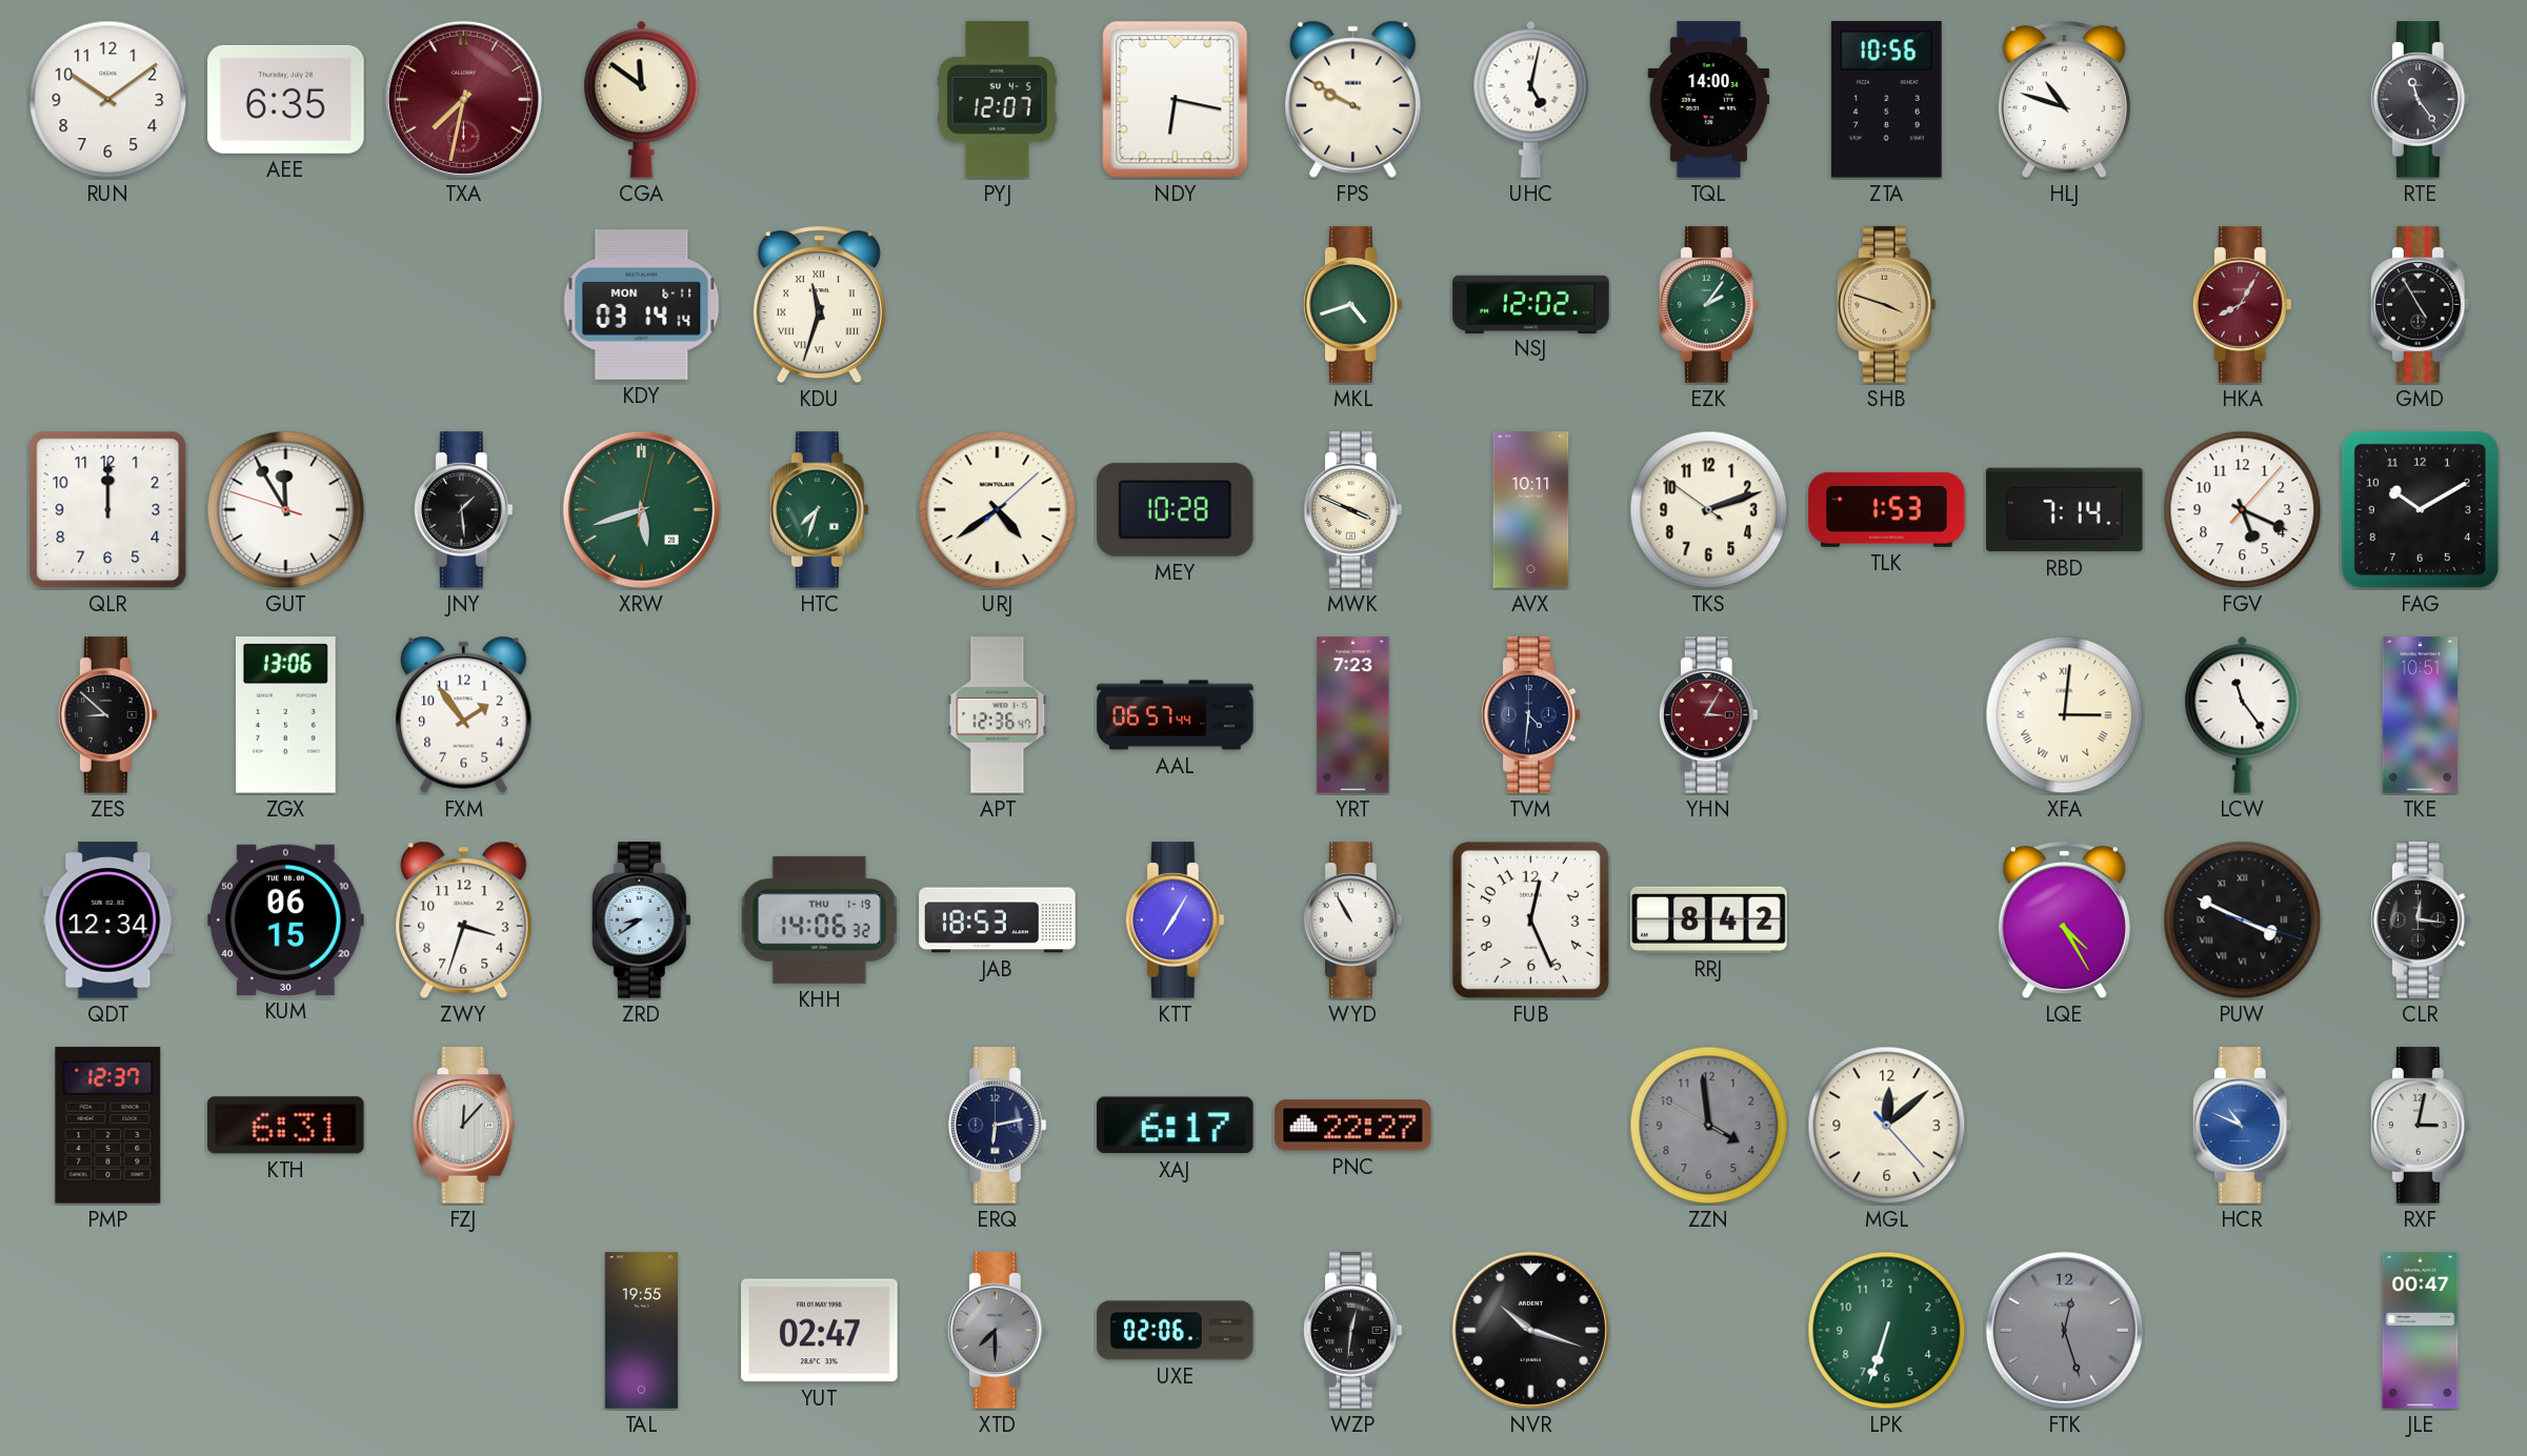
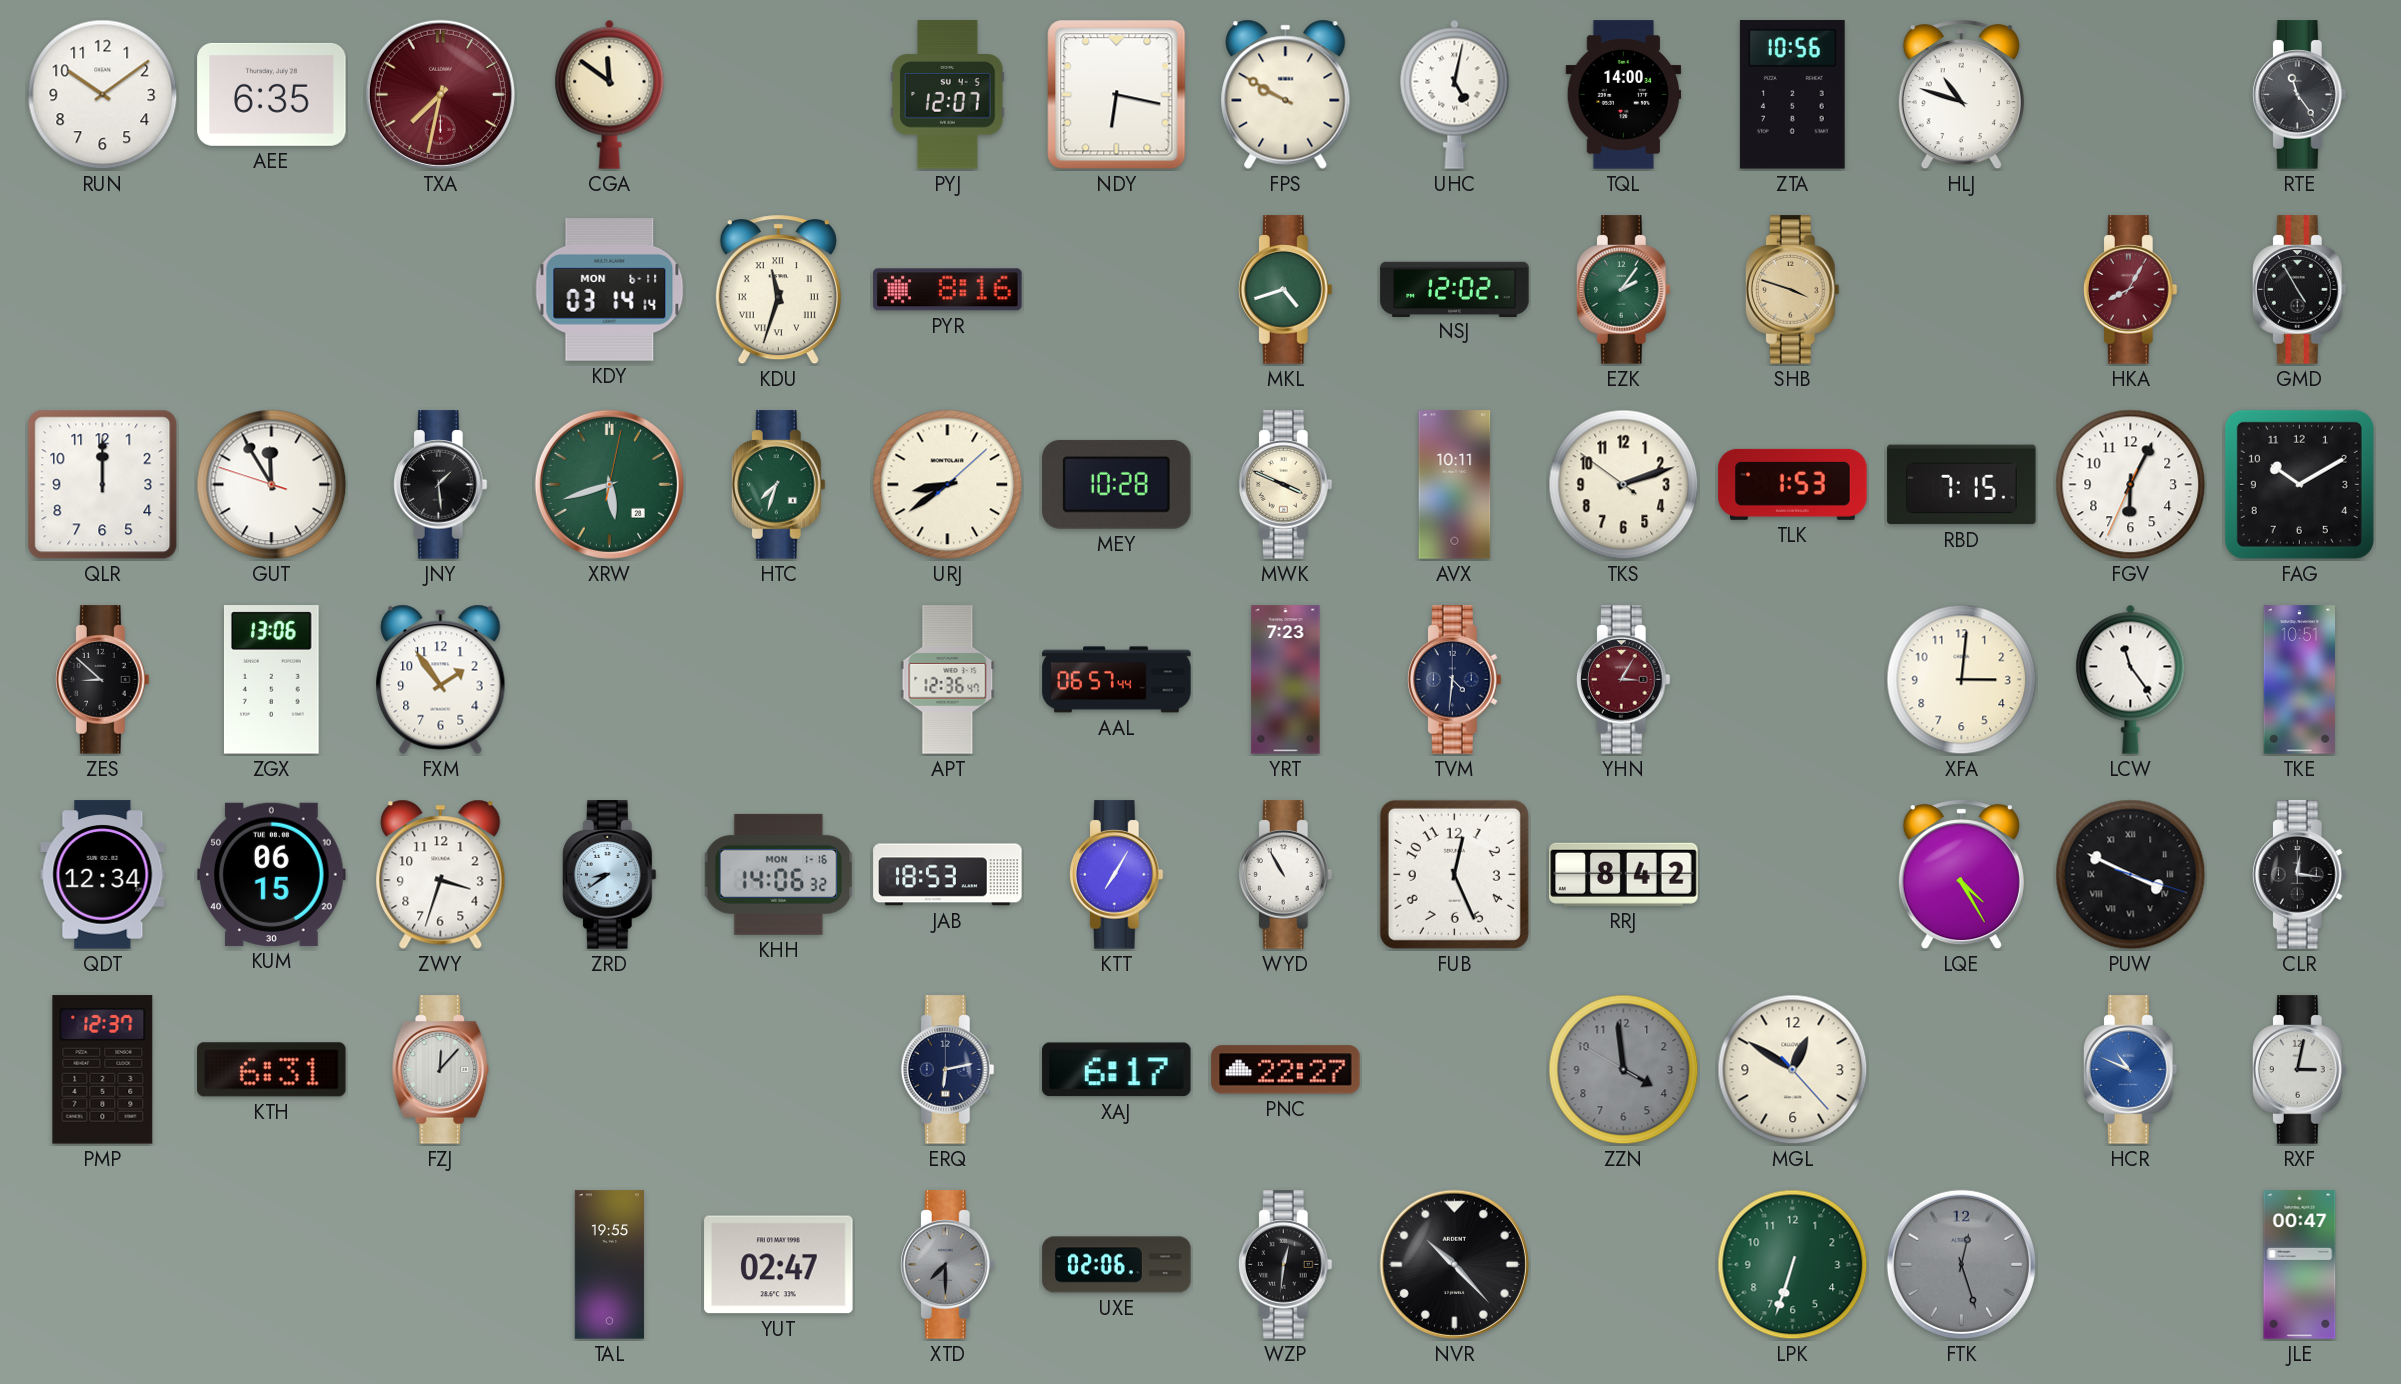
PYR: none -> 8:16 (948, 290)
URJ: 4:39 -> 8:39 (948, 485)
RBD: 7:14 -> 7:15 (1962, 485)
FGV: 5:19 -> 6:04 (2131, 485)
XFA numerals: Roman -> Arabic (1962, 680)
KHH date: THU 1-19 -> MON 1-16 (779, 874)
MGL: 12:08 -> 12:50 (1793, 1070)
NVR: 10:18 -> 10:23 (1454, 1264)
